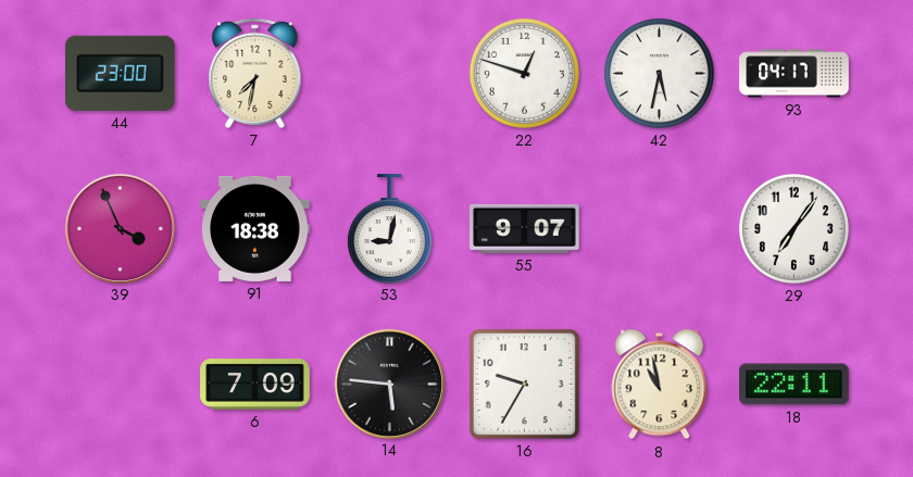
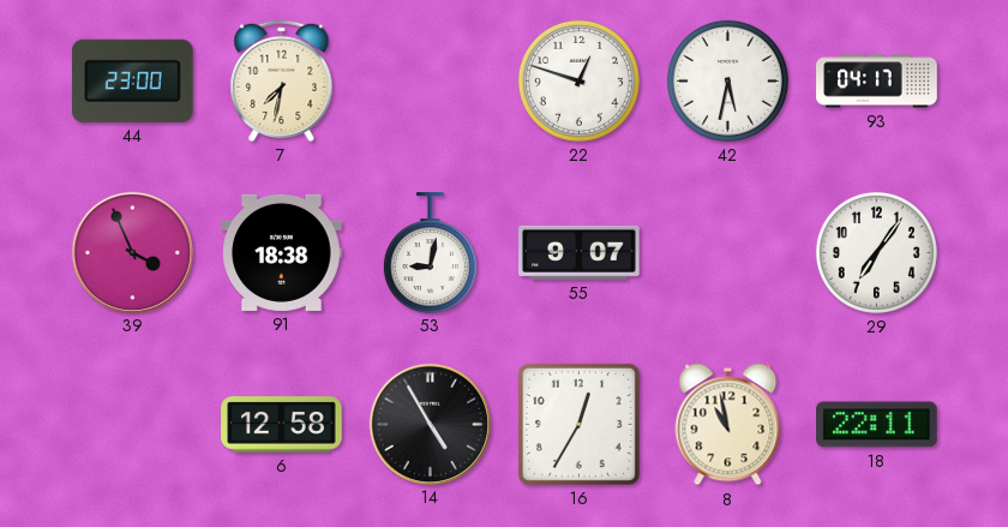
6: 7:09 -> 12:58 (282, 425)
14: 5:46 -> 4:55 (430, 424)
16: 9:35 -> 12:35 (578, 424)
